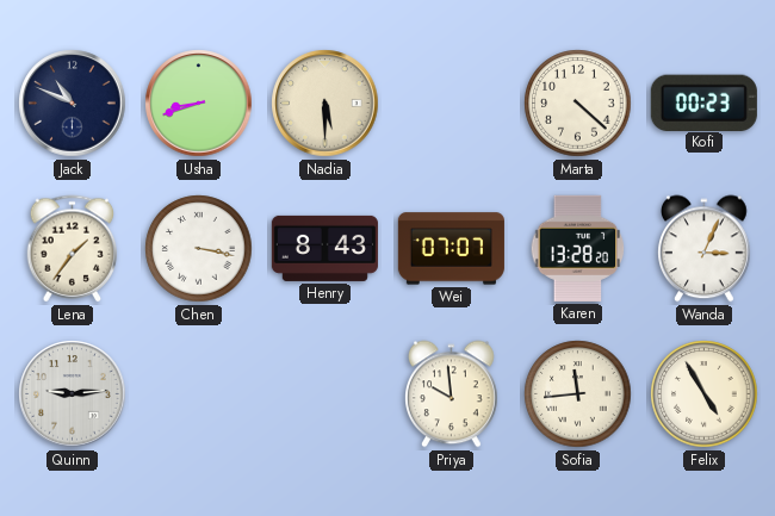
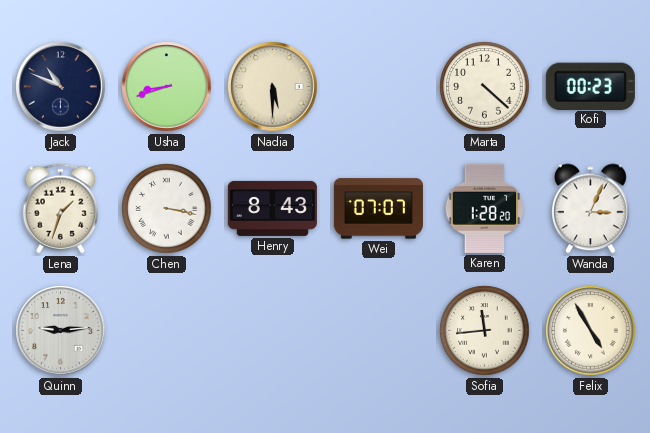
Lena: 1:36 -> 1:33 (61, 209)
Karen: 13:28 -> 1:28 (485, 208)
Priya: 9:59 -> none (452, 394)
